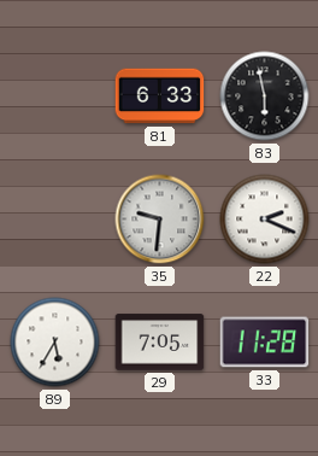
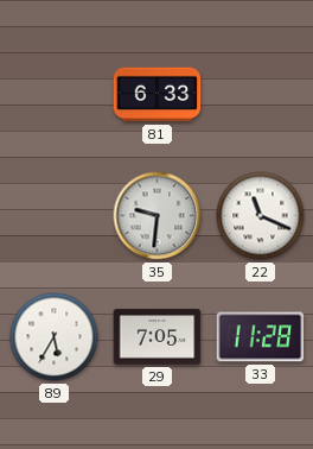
83: 5:58 -> none (265, 97)
22: 2:19 -> 11:19 (261, 216)
